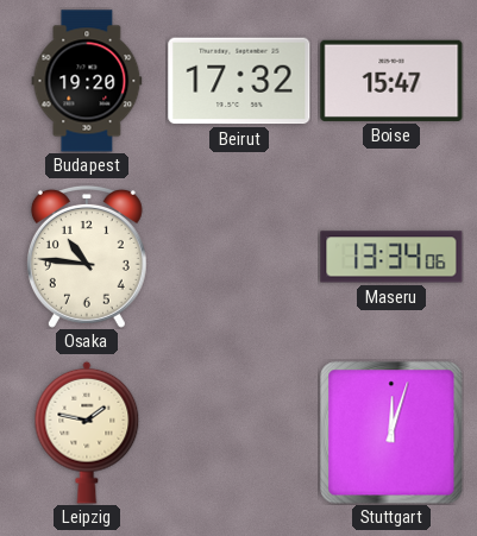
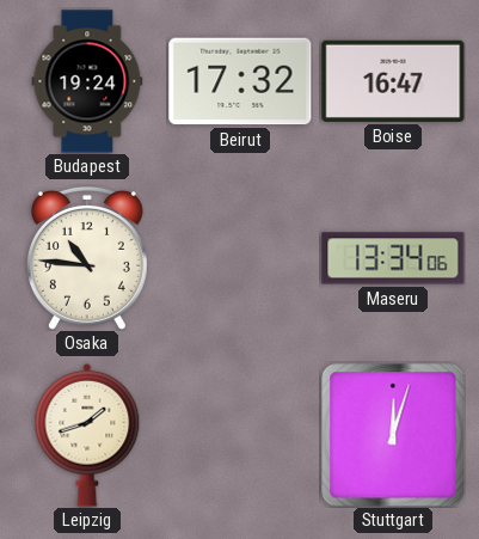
Budapest: 19:20 -> 19:24 (87, 81)
Boise: 15:47 -> 16:47 (393, 81)
Leipzig: 1:47 -> 1:42 (87, 435)
